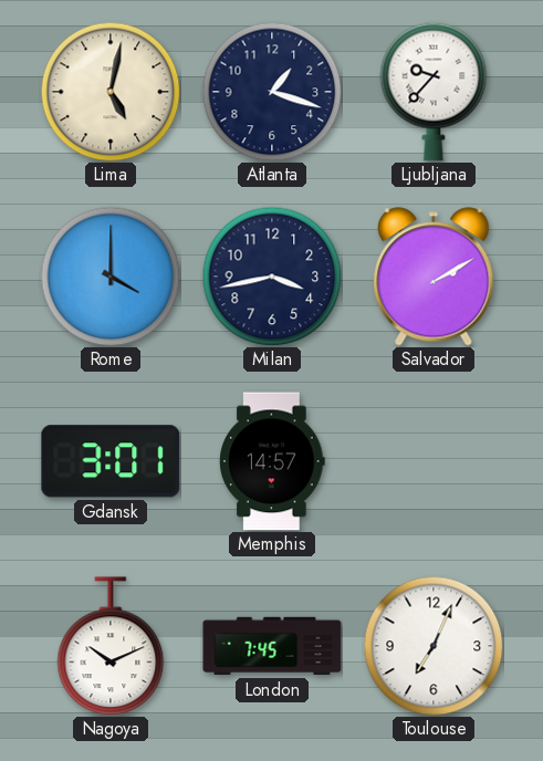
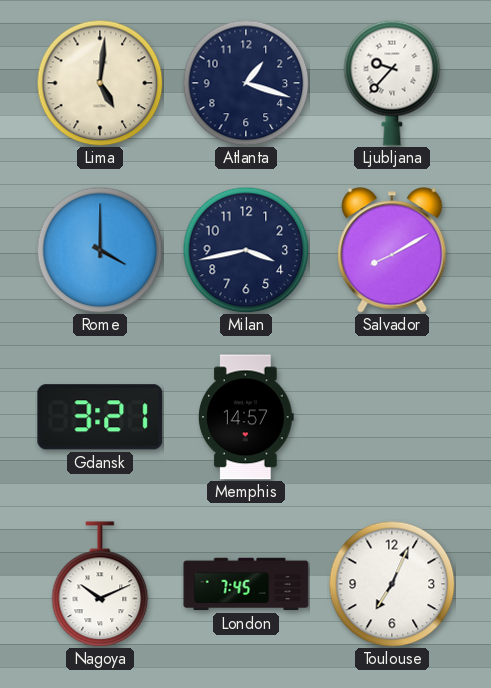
Lima: 5:02 -> 5:01 (100, 83)
Salvador: 2:10 -> 8:10 (392, 250)
Gdansk: 3:01 -> 3:21 (100, 417)
